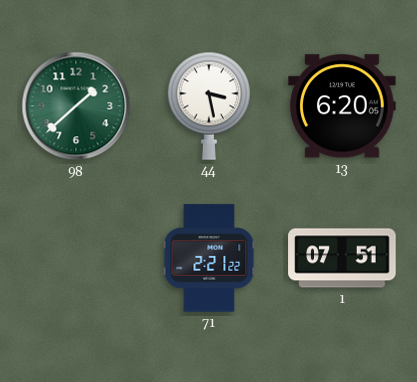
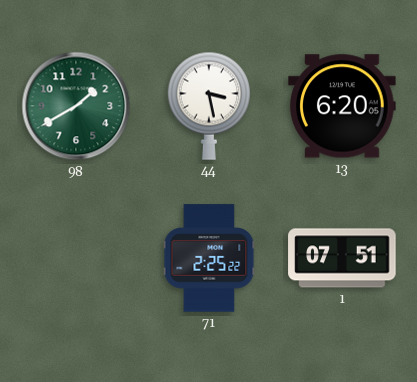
98: 1:38 -> 1:40 (76, 106)
71: 2:21 -> 2:25 (209, 258)
